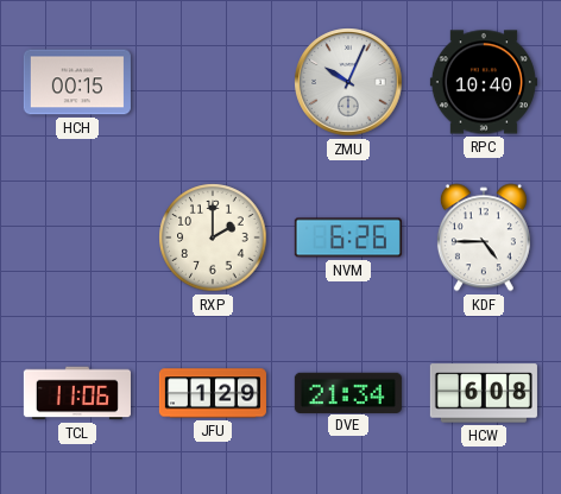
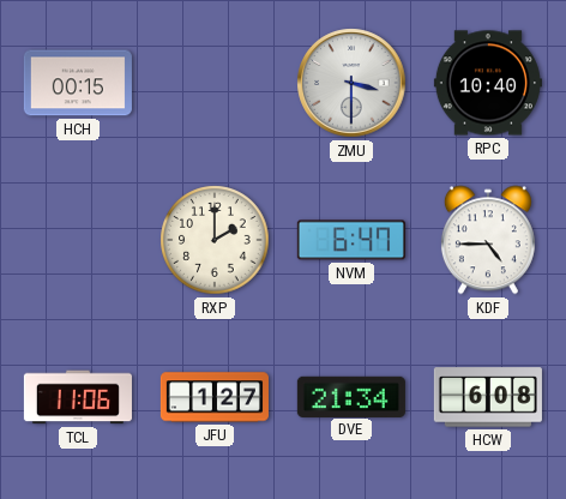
ZMU: 10:04 -> 3:30 (351, 83)
NVM: 6:26 -> 6:47 (351, 240)
JFU: 1:29 -> 1:27 (215, 397)
